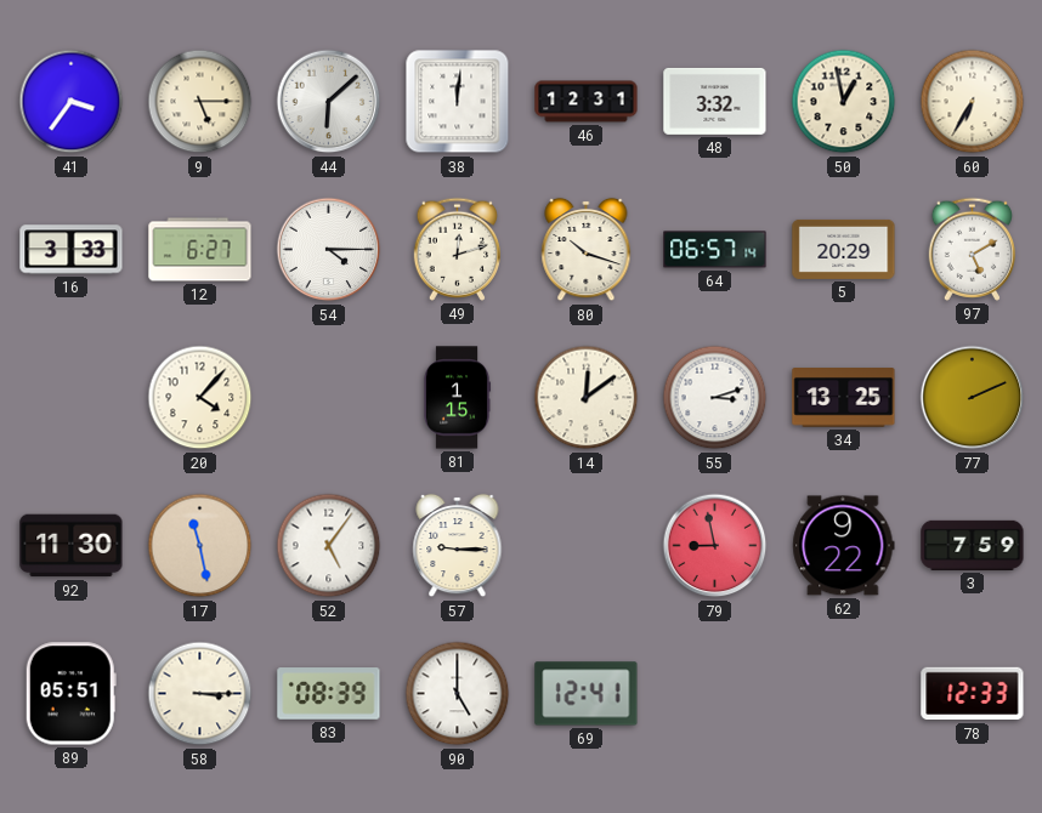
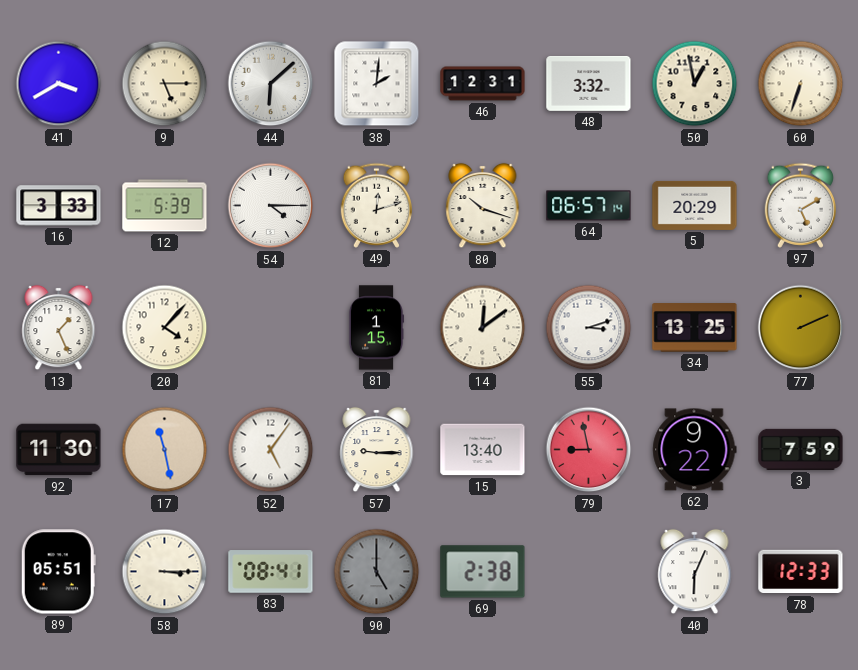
41: 3:36 -> 3:40 (59, 84)
38: 12:01 -> 2:01 (377, 84)
60: 6:35 -> 6:33 (801, 84)
12: 6:27 -> 5:39 (165, 206)
13: none -> 1:26 (59, 328)
15: none -> 13:40 (483, 450)
83: 08:39 -> 08:41 (271, 572)
90 dial: white -> grey (377, 572)
69: 12:41 -> 2:38 (483, 572)
40: none -> 6:04 (695, 572)
